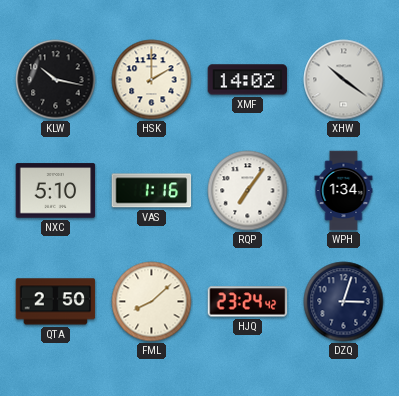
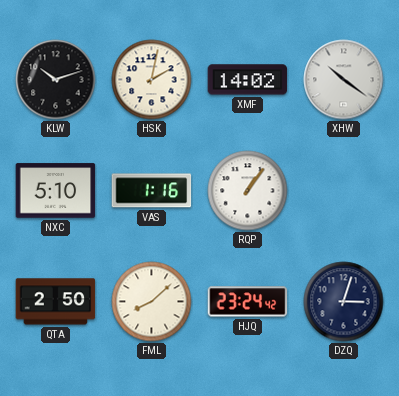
KLW: 10:17 -> 10:12 (56, 80)
HSK: 2:00 -> 2:02 (152, 80)
RQP: 7:06 -> 1:06 (248, 191)
WPH: 1:34 -> none (344, 191)
